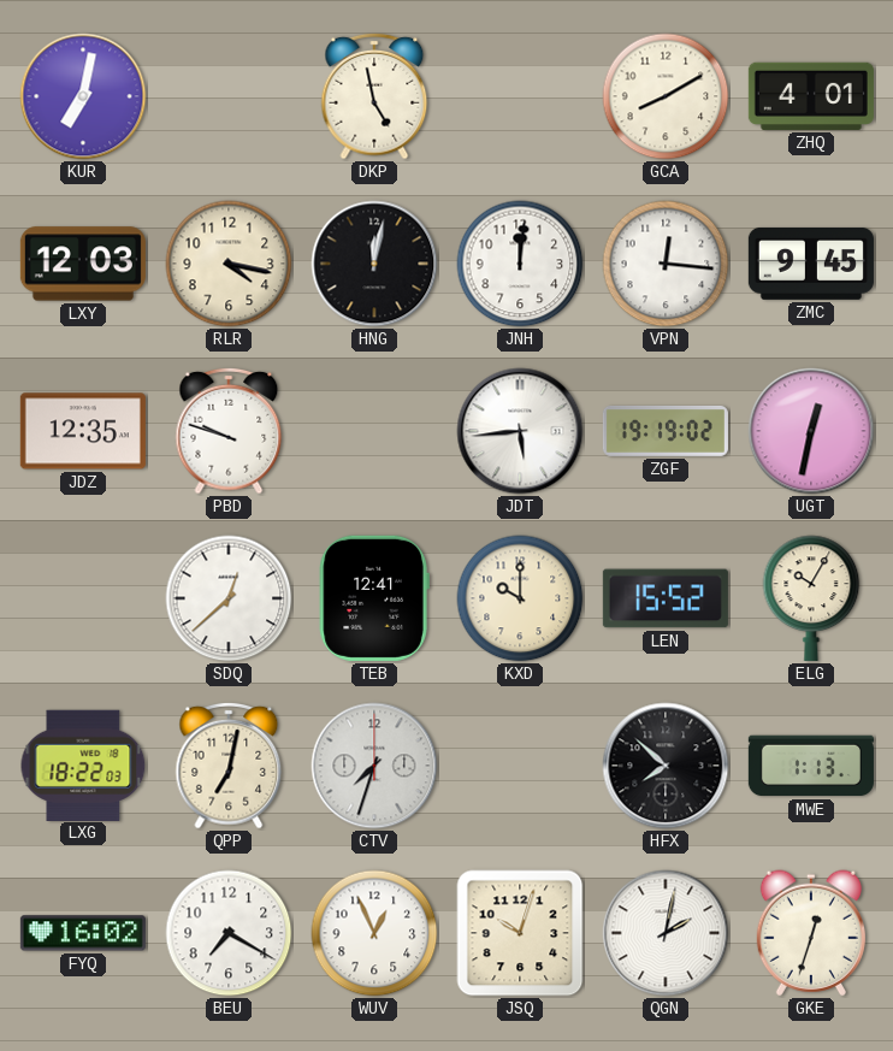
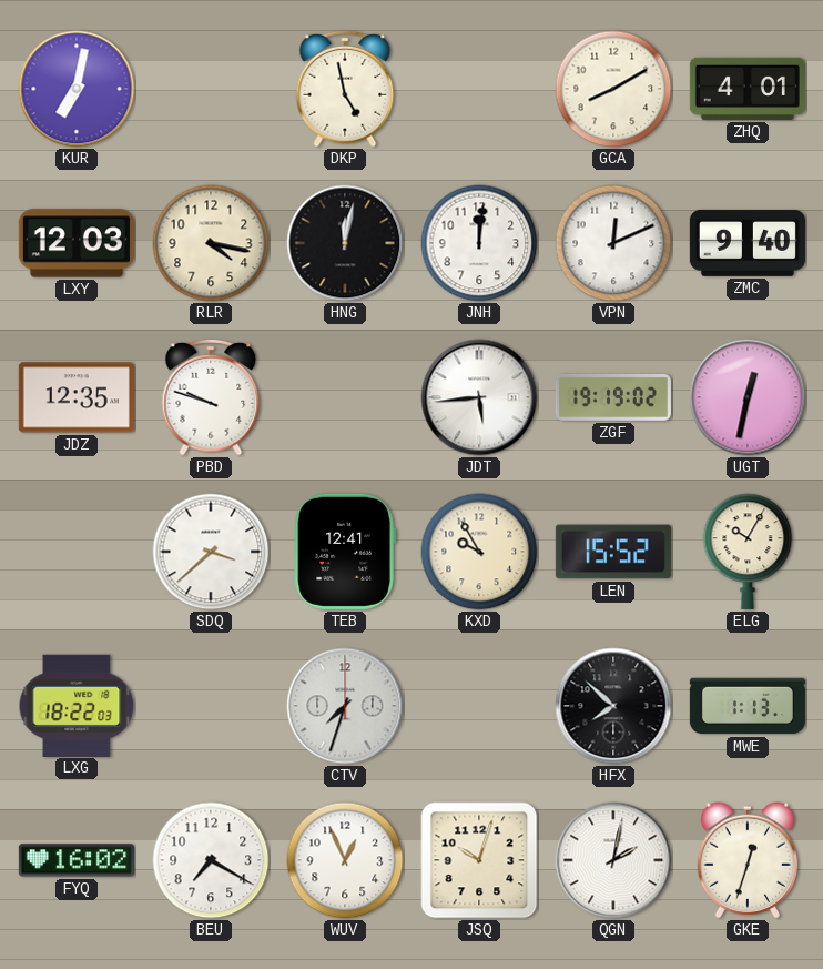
VPN: 12:16 -> 12:11 (613, 243)
ZMC: 9:45 -> 9:40 (748, 243)
SDQ: 12:38 -> 3:38 (211, 552)
KXD: 10:00 -> 9:55 (479, 552)
QPP: 7:02 -> none (229, 766)
